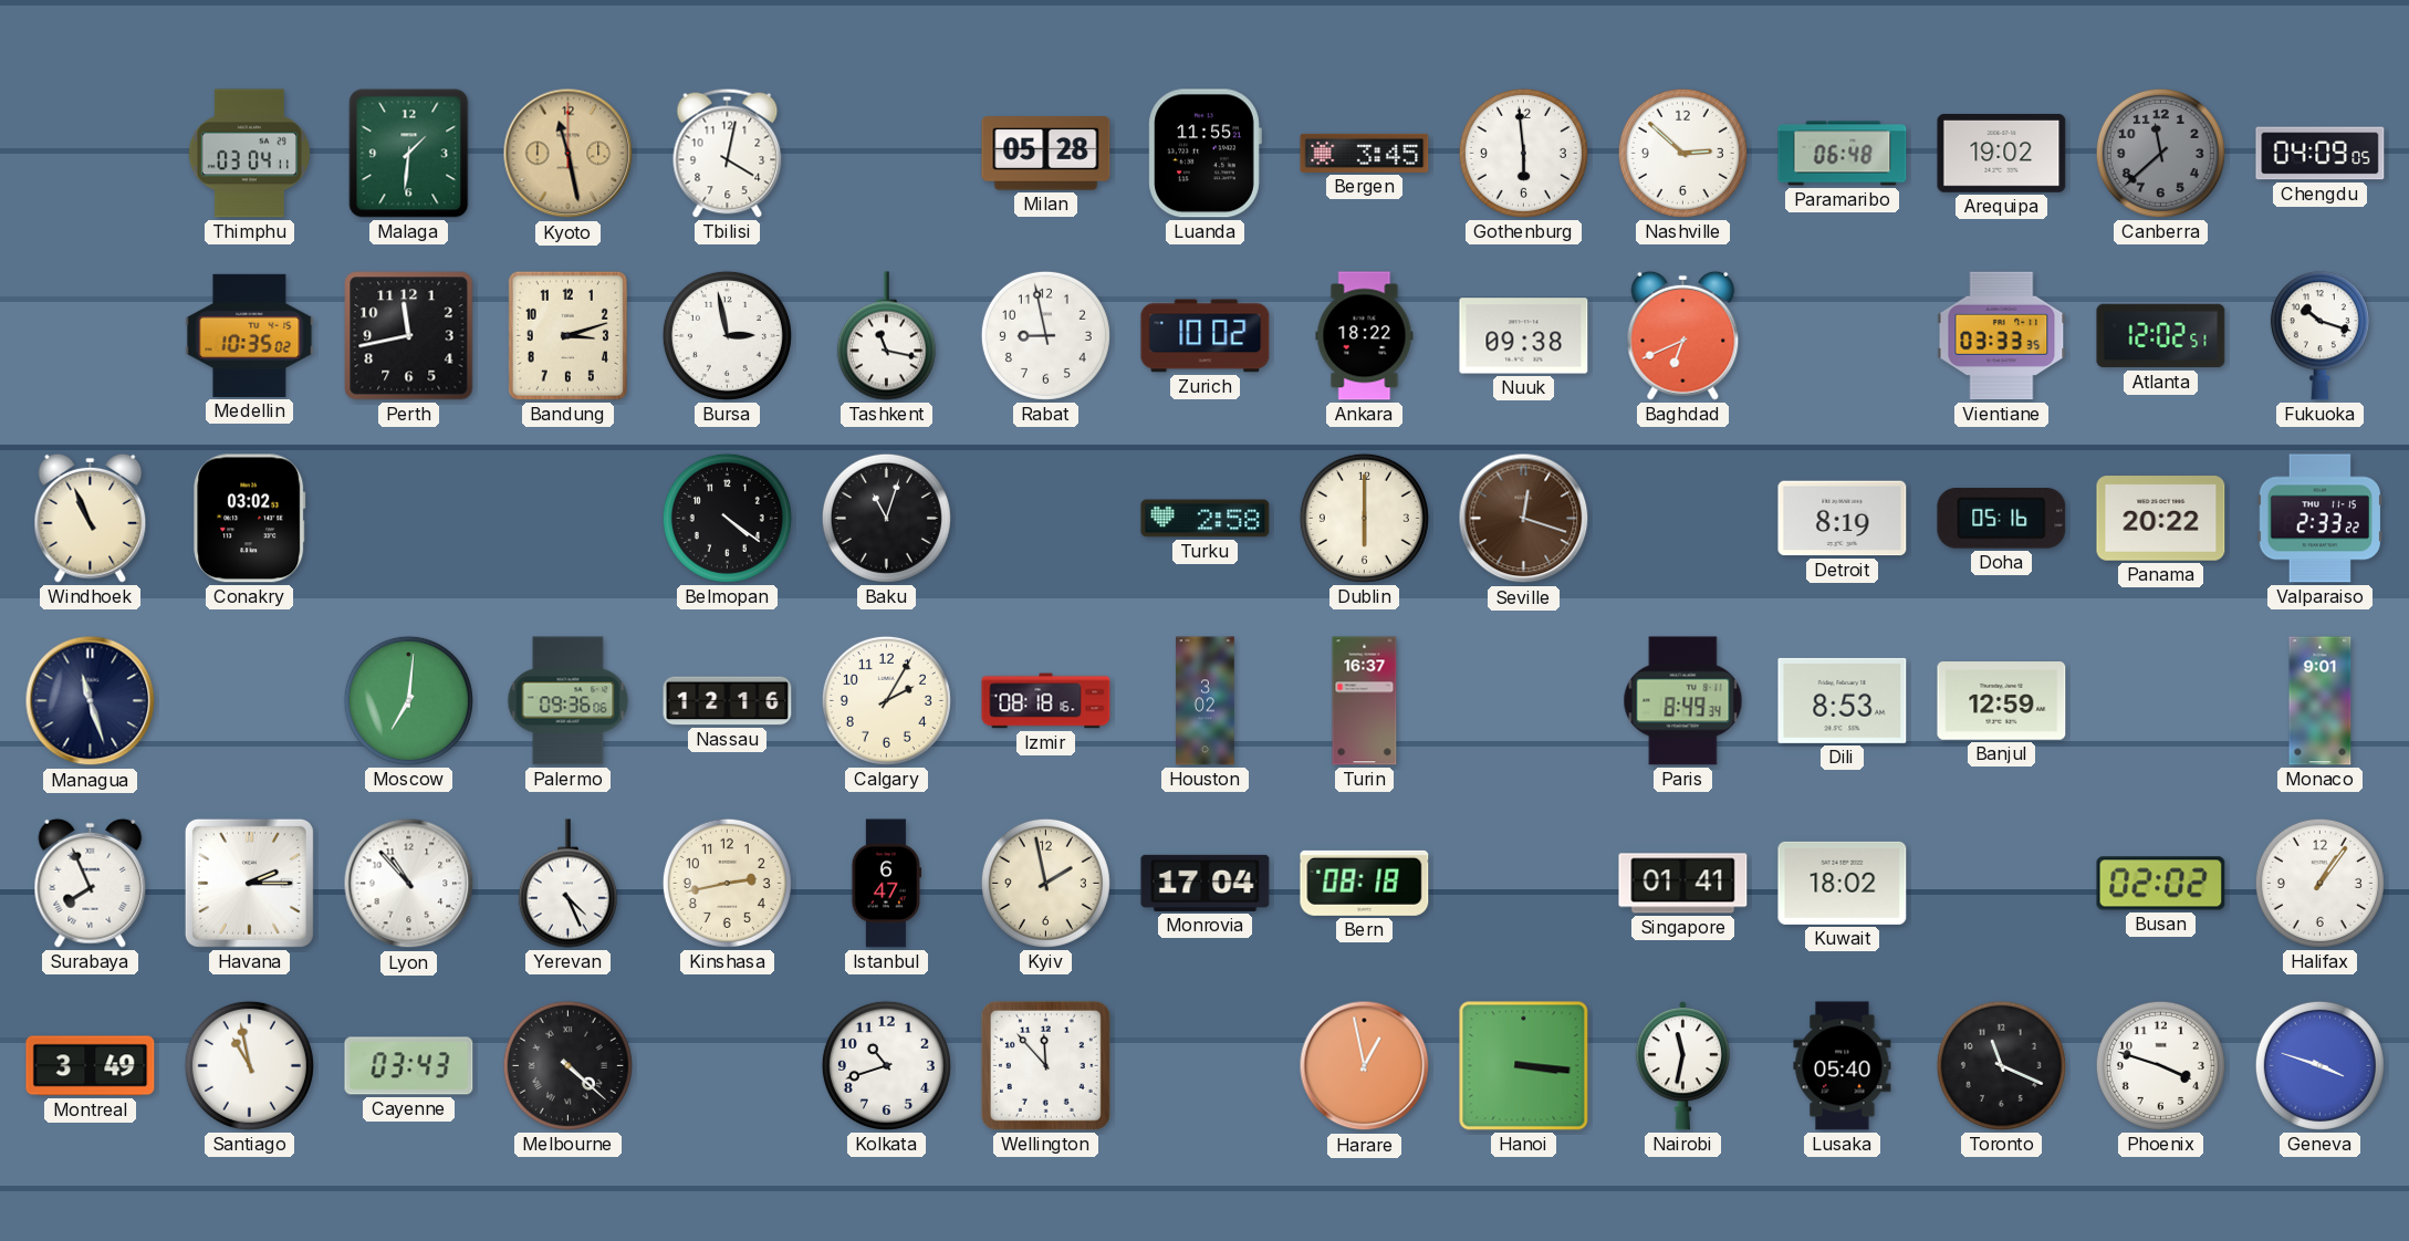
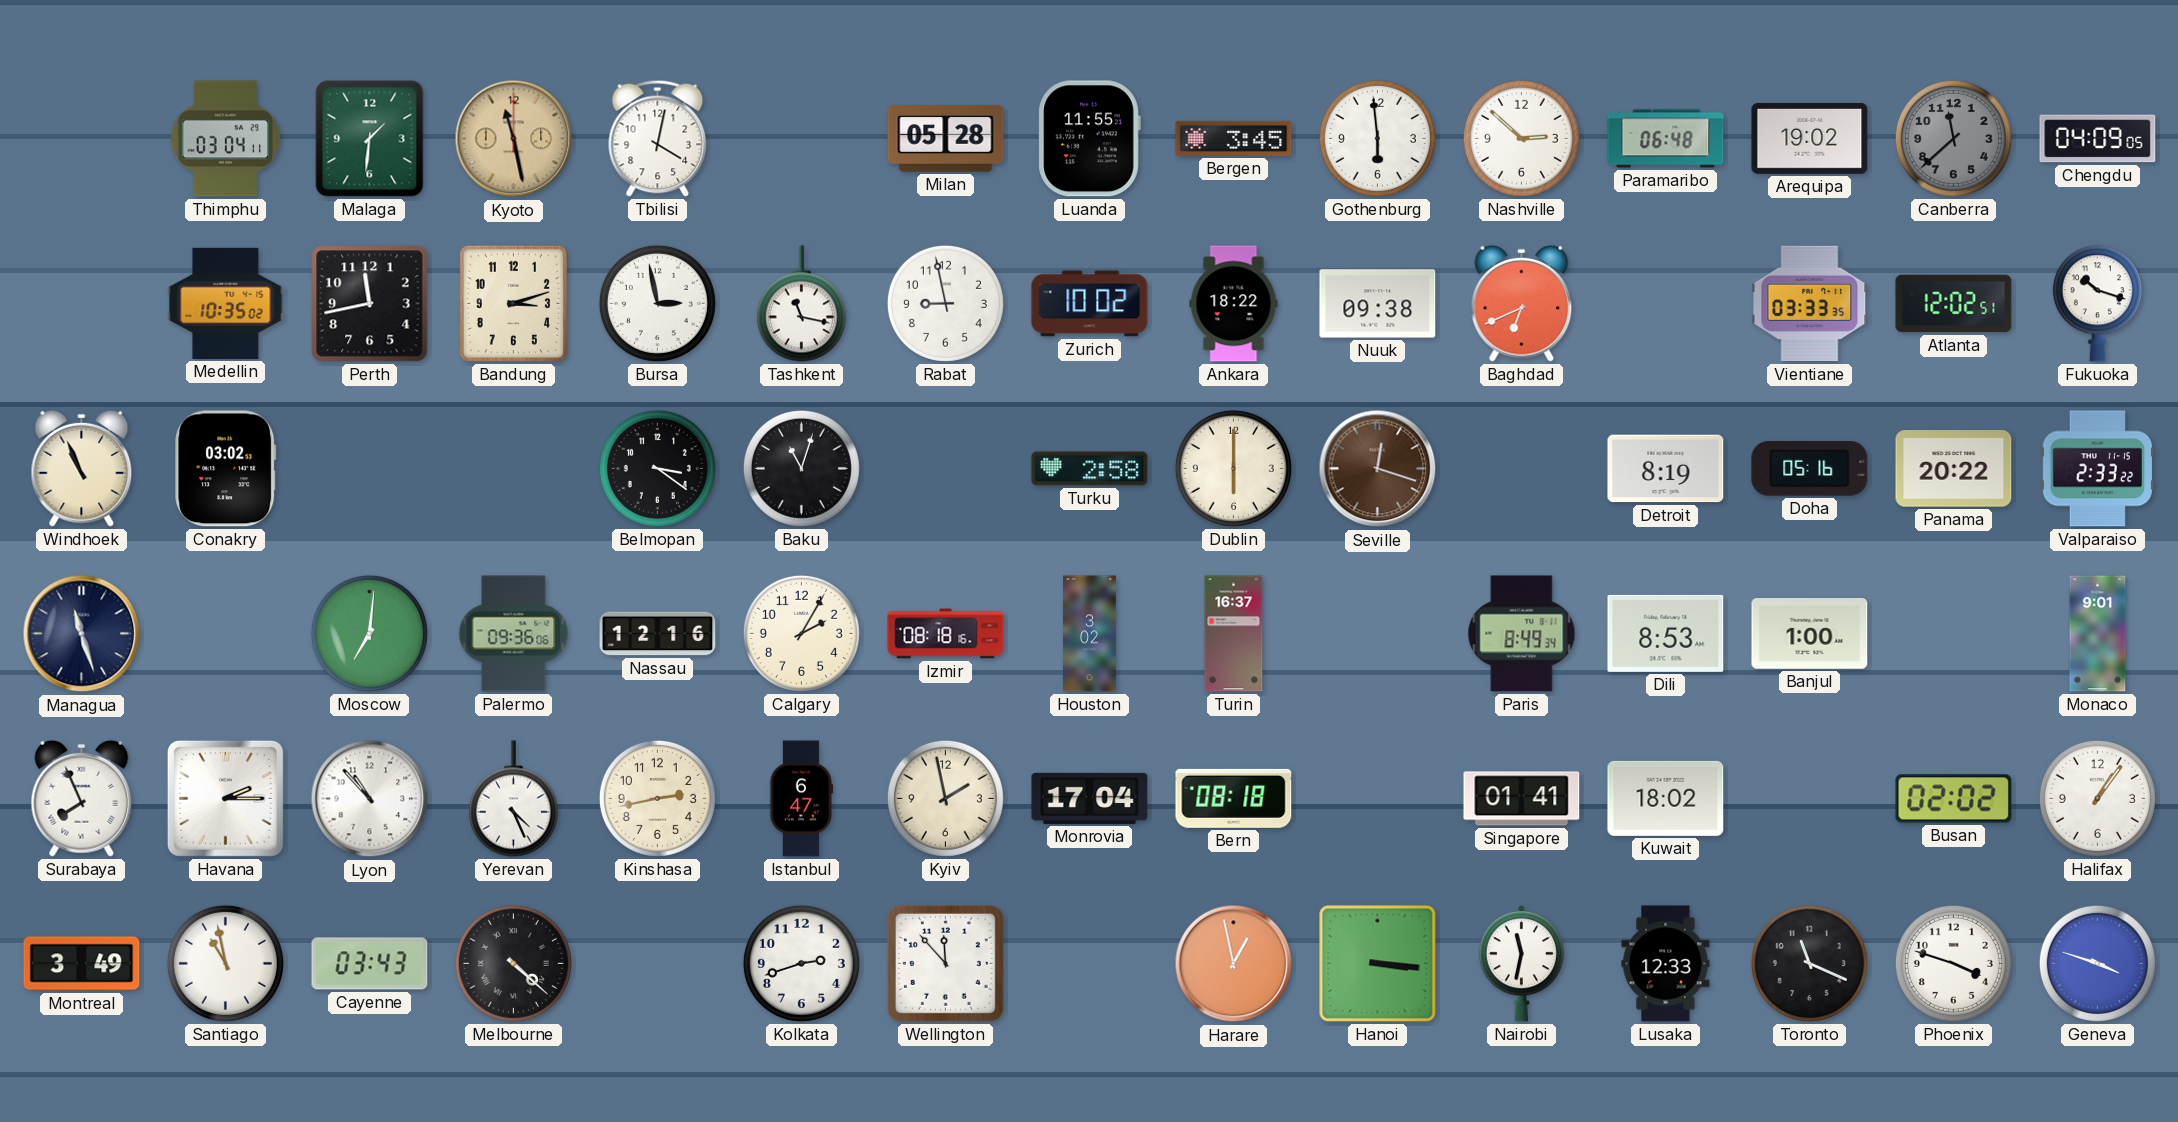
Belmopan: 4:21 -> 3:21 (657, 468)
Banjul: 12:59 -> 1:00 (1810, 634)
Kolkata: 10:42 -> 2:42 (801, 963)
Lusaka: 05:40 -> 12:33 (1666, 964)
